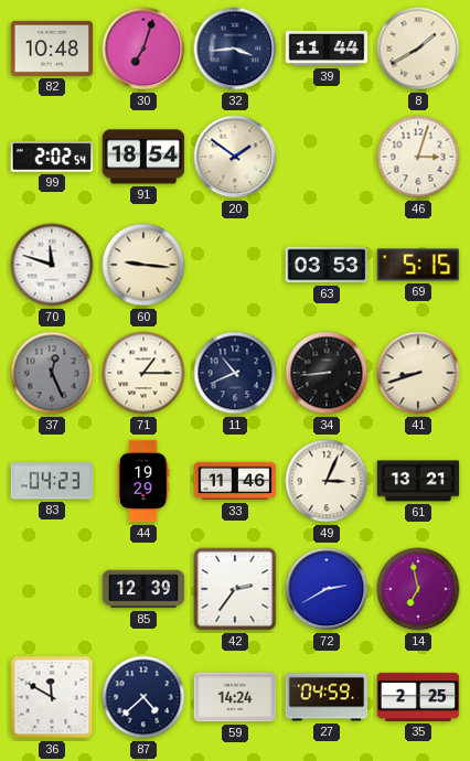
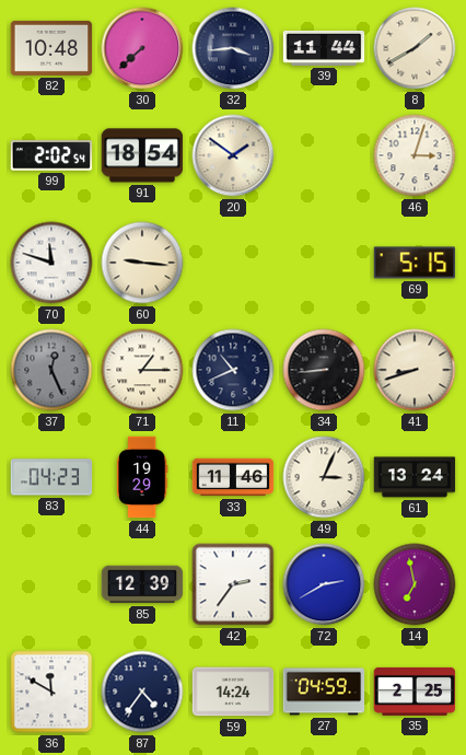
30: 7:03 -> 7:38 (142, 48)
63: 03:53 -> none (327, 265)
61: 13:21 -> 13:24 (415, 477)
87: 4:38 -> 4:36 (142, 692)
